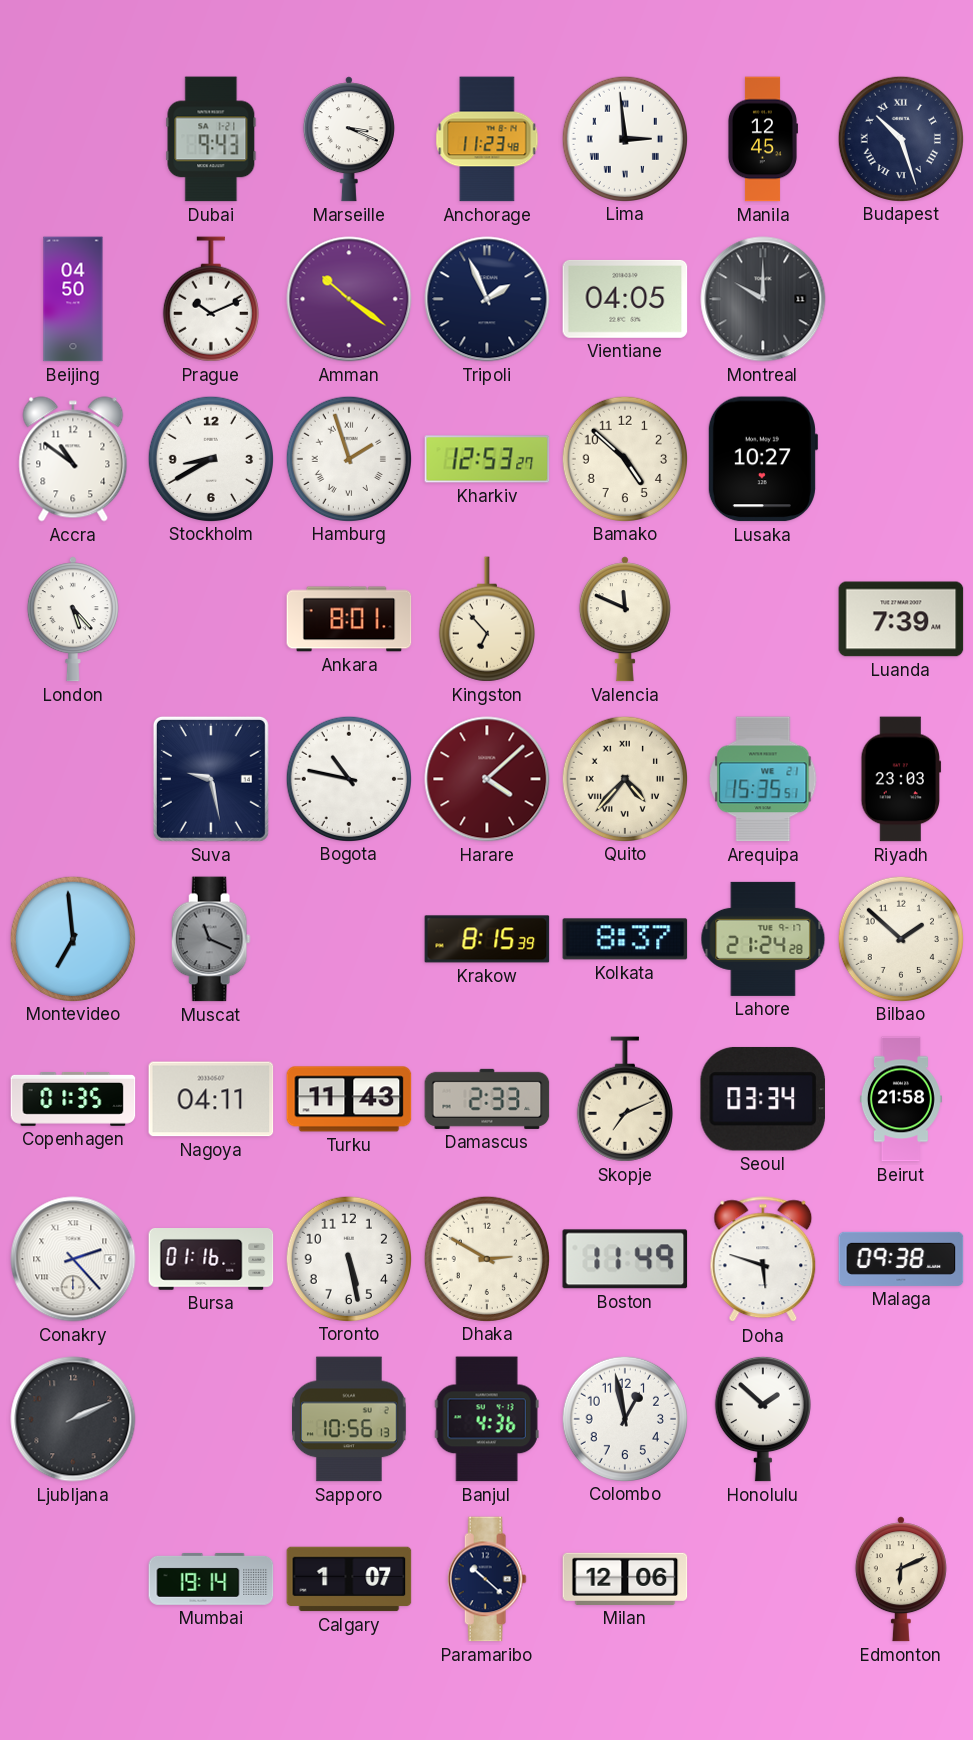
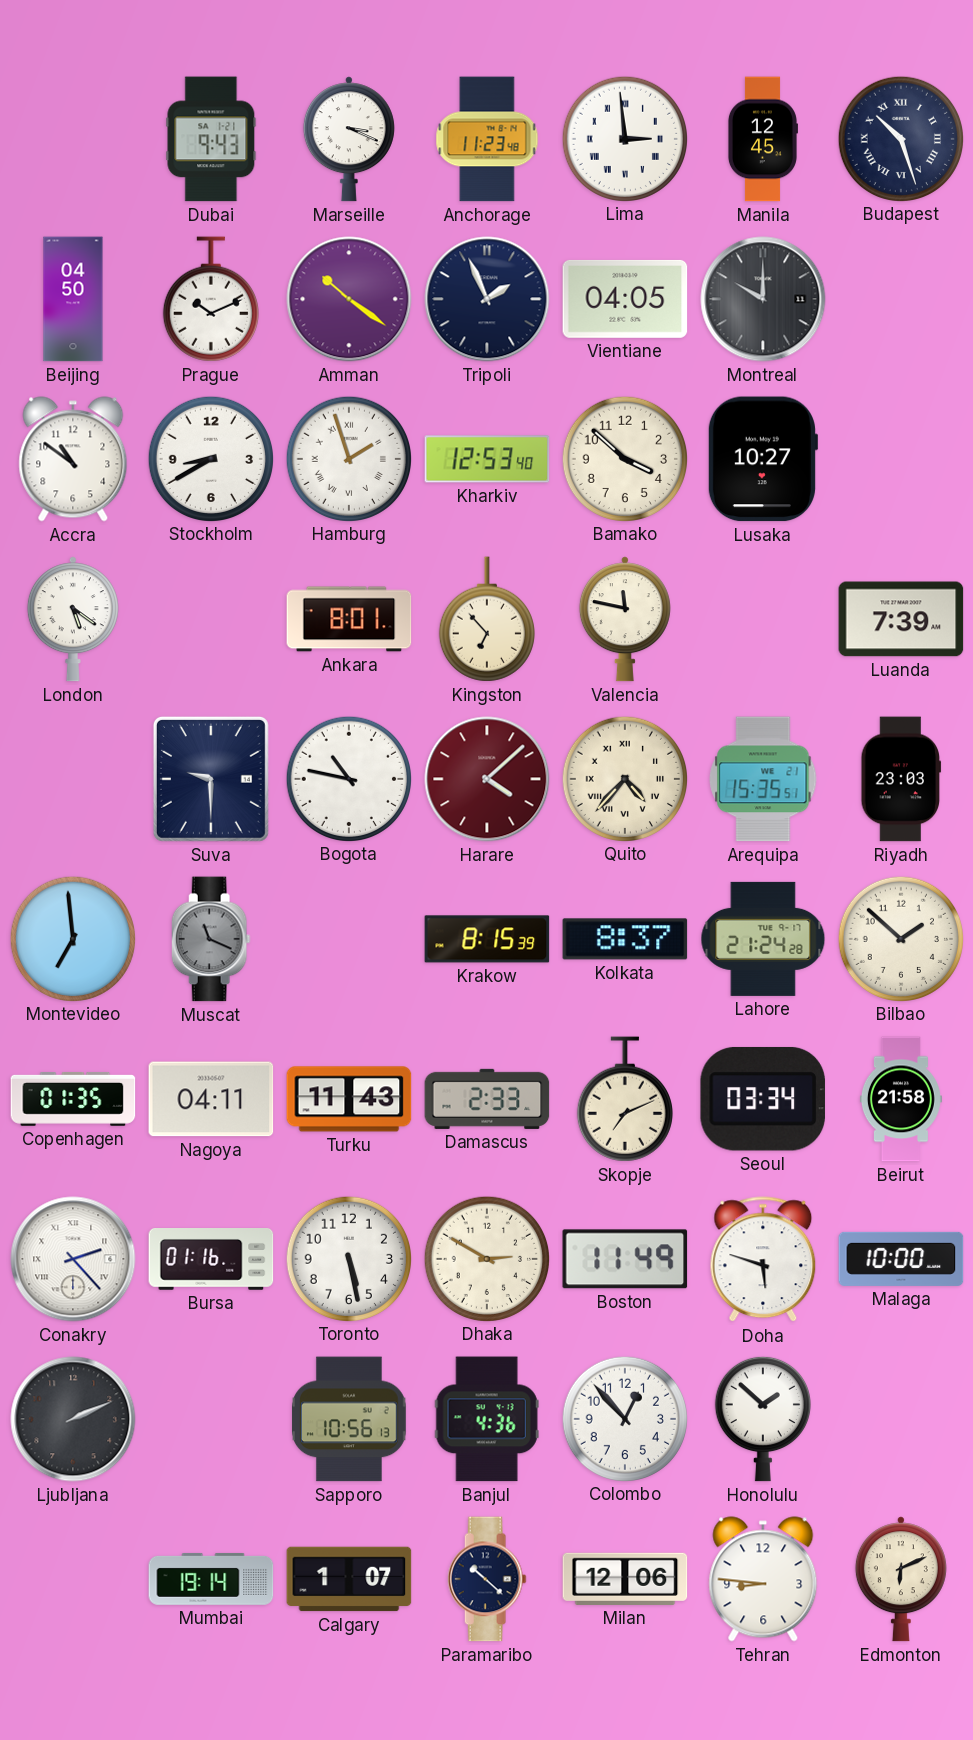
Kharkiv: 12:53:27 -> 12:53:40 (487, 459)
Bamako: 4:52 -> 3:52 (624, 458)
London: 5:23 -> 5:21 (73, 619)
Valencia: 11:49 -> 11:47 (625, 619)
Suva: 9:28 -> 9:30 (211, 779)
Malaga: 09:38 -> 10:00 (901, 1259)
Colombo: 12:58 -> 12:53 (624, 1418)
Tehran: none -> 8:46 (763, 1579)
